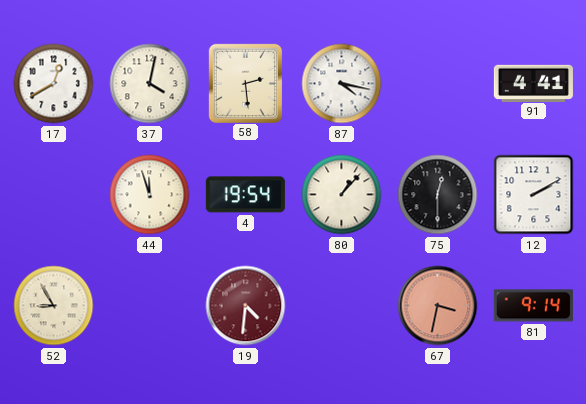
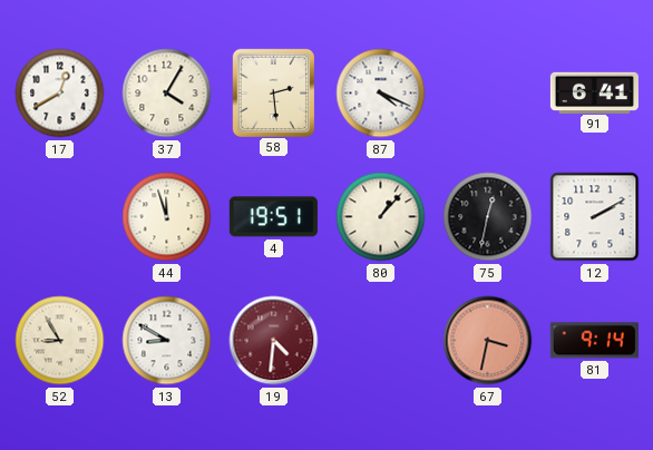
37: 4:02 -> 4:05 (167, 94)
87: 4:17 -> 4:19 (381, 94)
91: 4:41 -> 6:41 (594, 92)
4: 19:54 -> 19:51 (273, 217)
75: 12:30 -> 12:32 (488, 217)
13: none -> 8:50 (167, 341)
